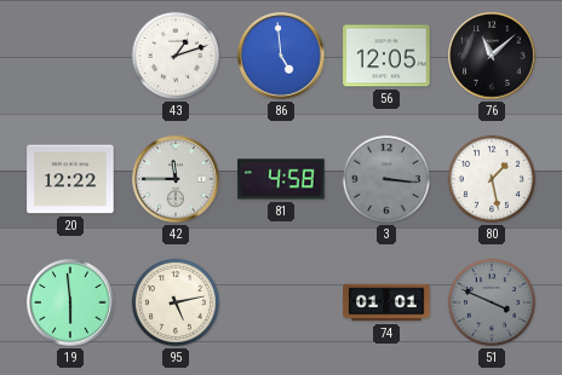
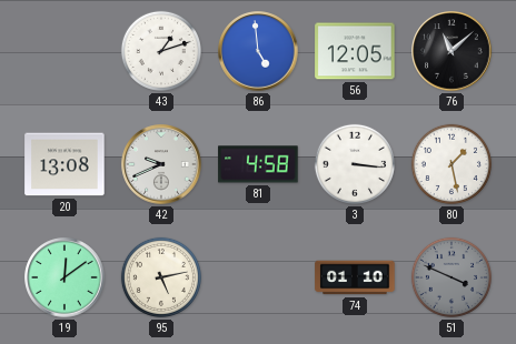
20: 12:22 -> 13:08 (64, 164)
42: 11:45 -> 9:41 (161, 164)
3 dial: grey -> white (355, 164)
19: 5:59 -> 12:09 (64, 277)
74: 01:01 -> 01:10 (355, 277)
